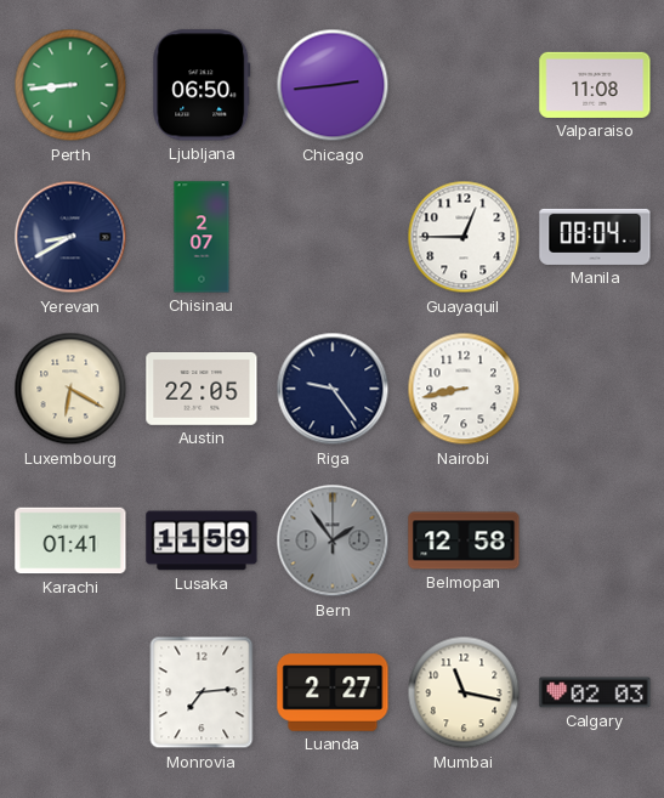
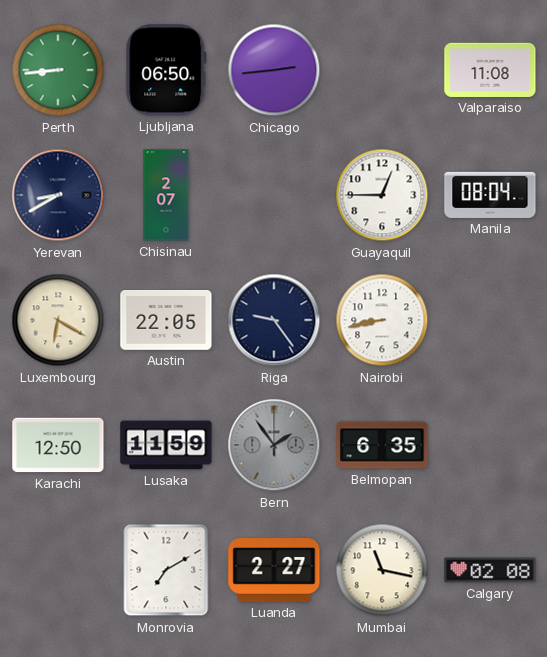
Karachi: 01:41 -> 12:50 (58, 445)
Belmopan: 12:58 -> 6:35 (382, 445)
Monrovia: 7:14 -> 7:10 (166, 570)
Calgary: 02:03 -> 02:08 (490, 570)
